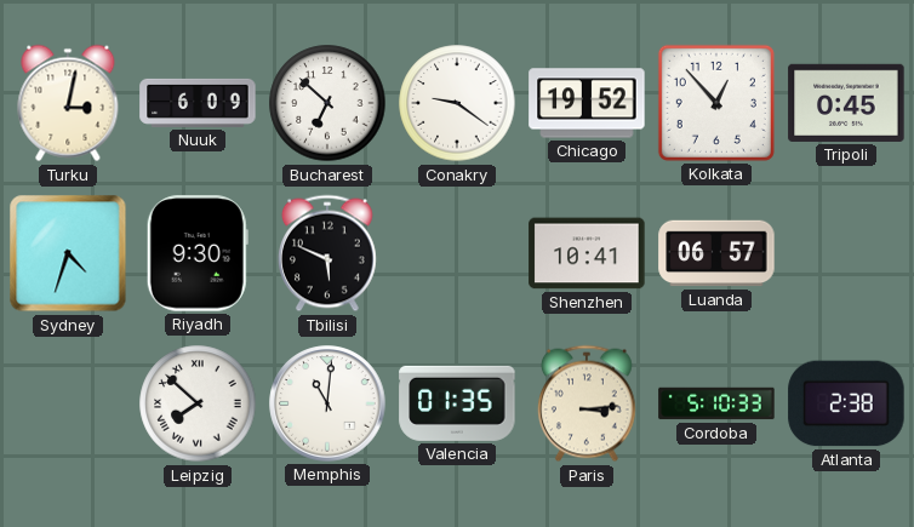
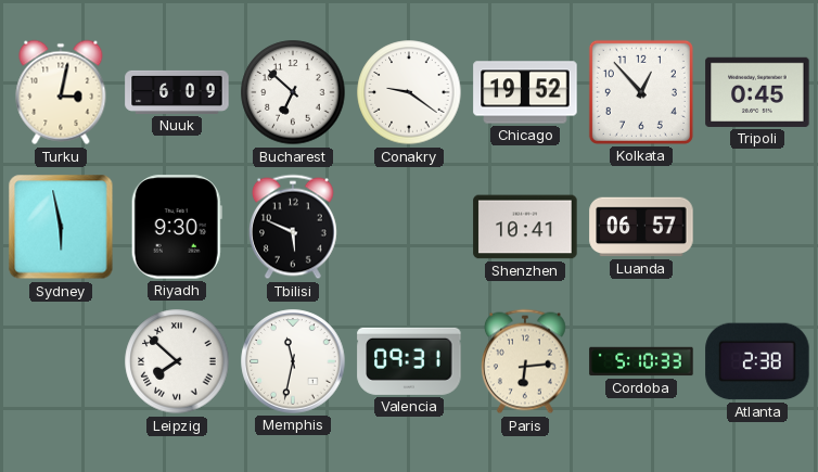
Sydney: 4:33 -> 5:58 (61, 227)
Memphis: 11:01 -> 11:32 (293, 361)
Valencia: 01:35 -> 09:31 (409, 361)
Paris: 3:14 -> 6:14 (525, 361)
